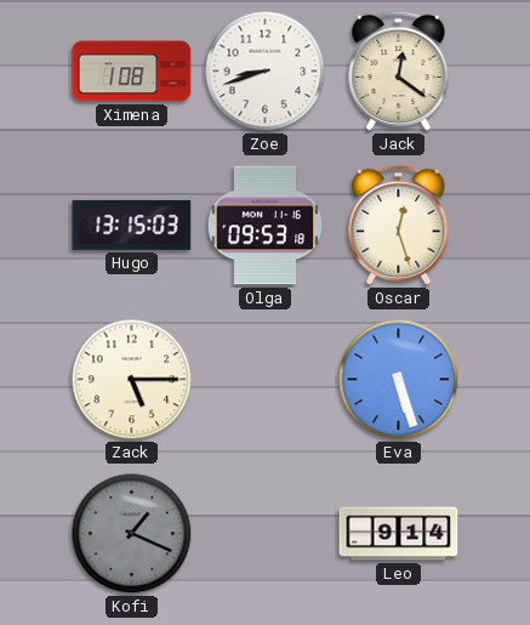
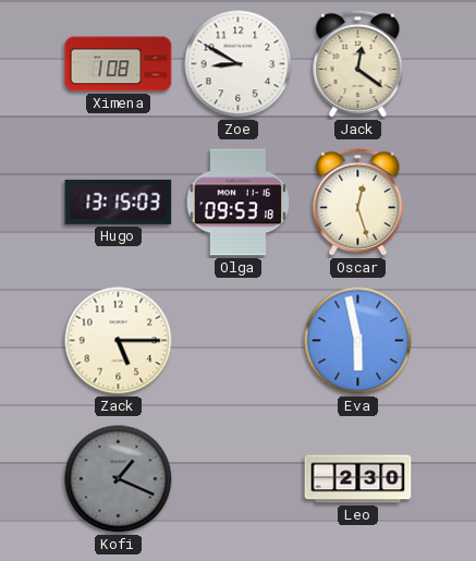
Zoe: 8:42 -> 8:50 (239, 64)
Eva: 5:27 -> 5:58 (358, 341)
Leo: 9:14 -> 2:30 (358, 479)
